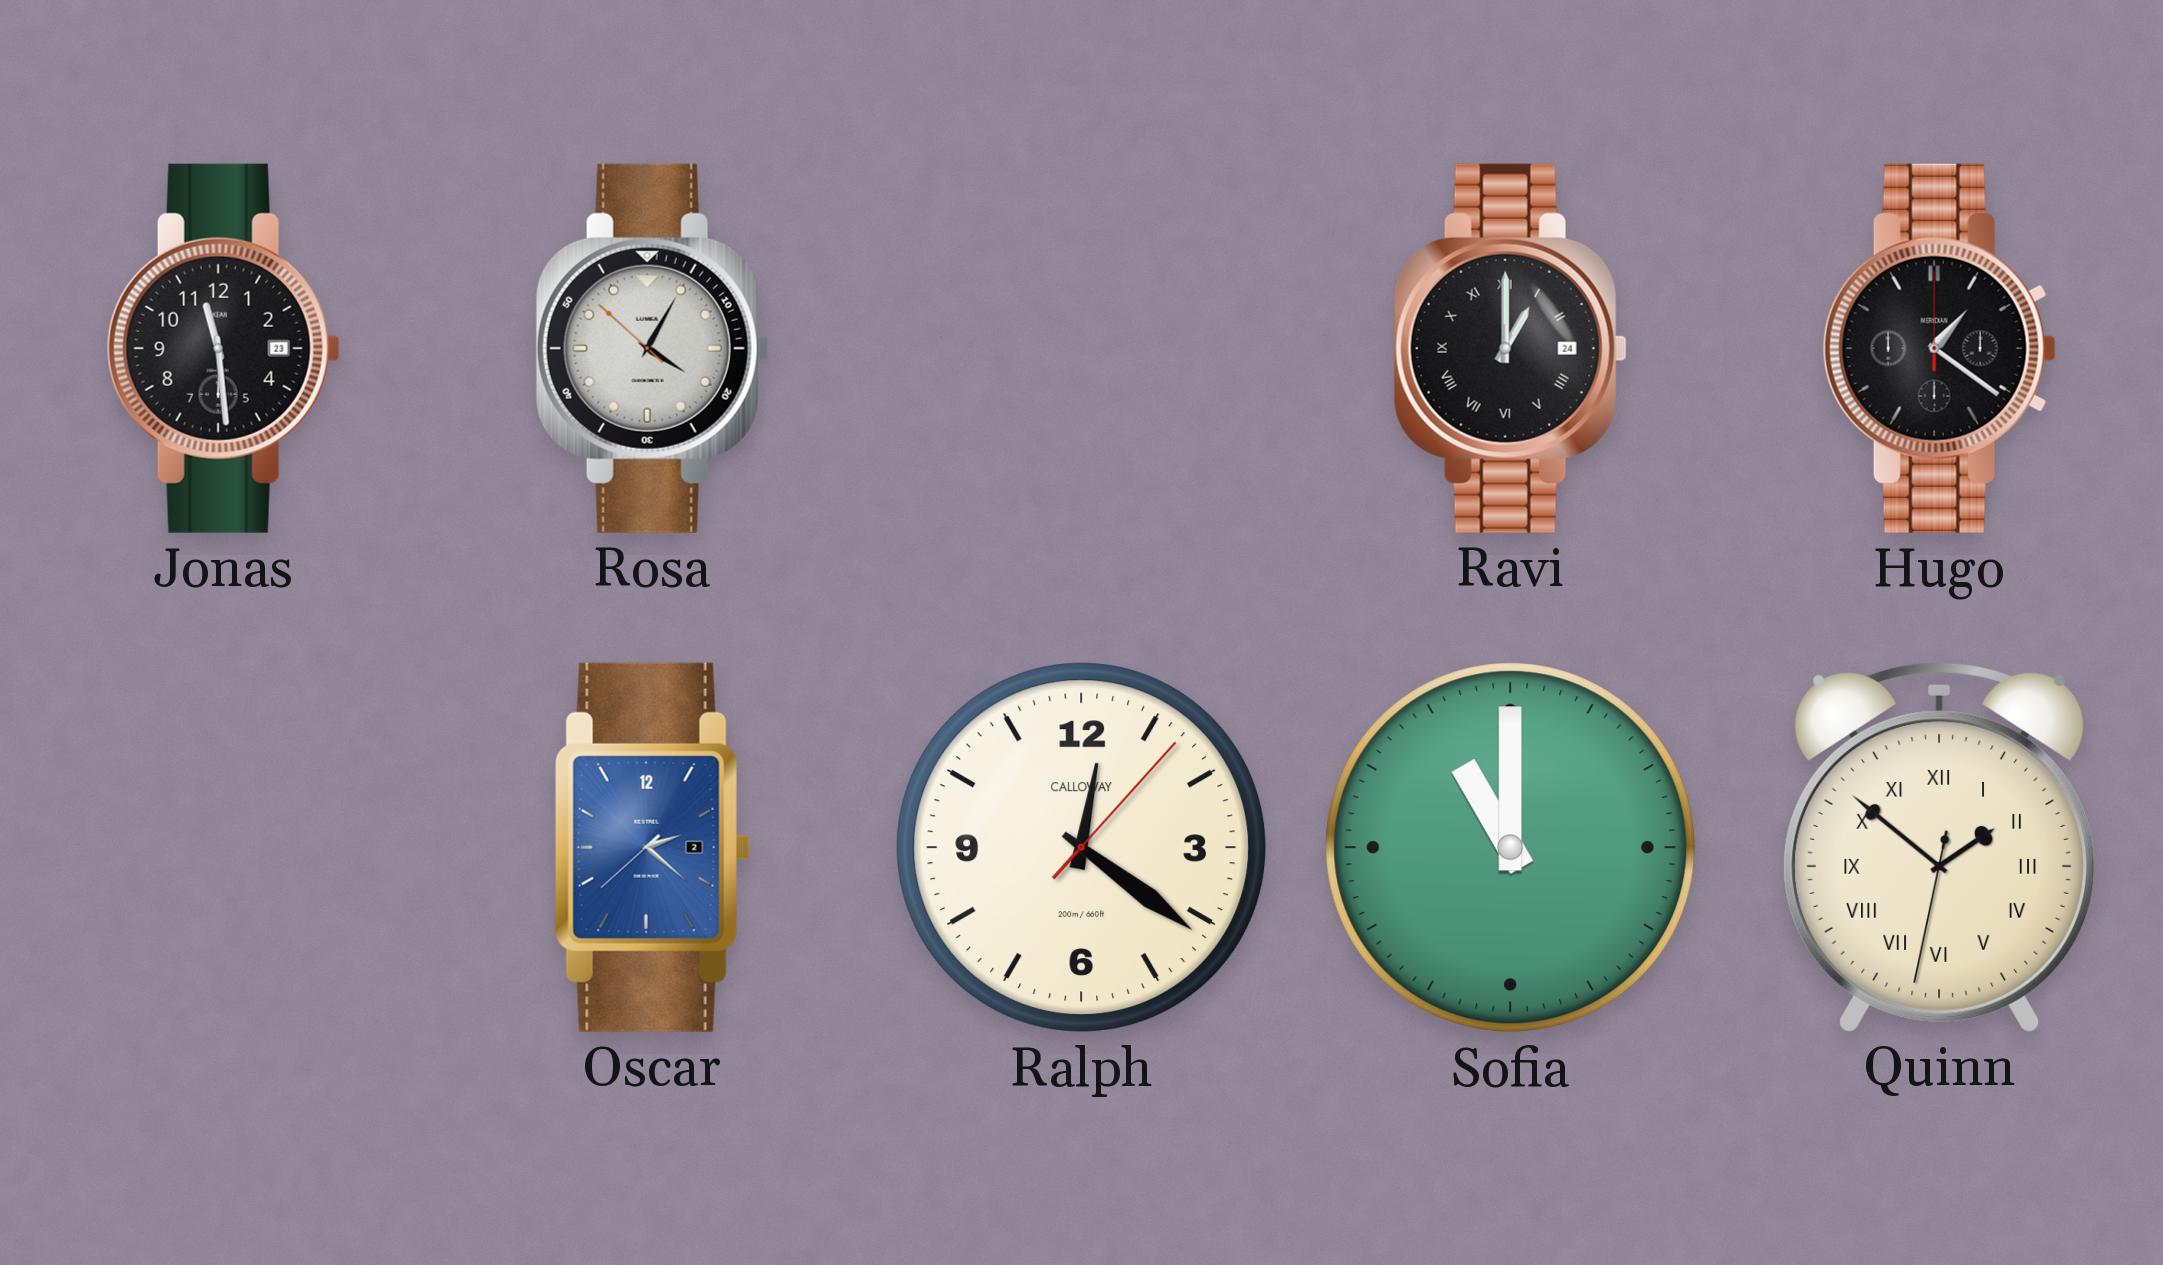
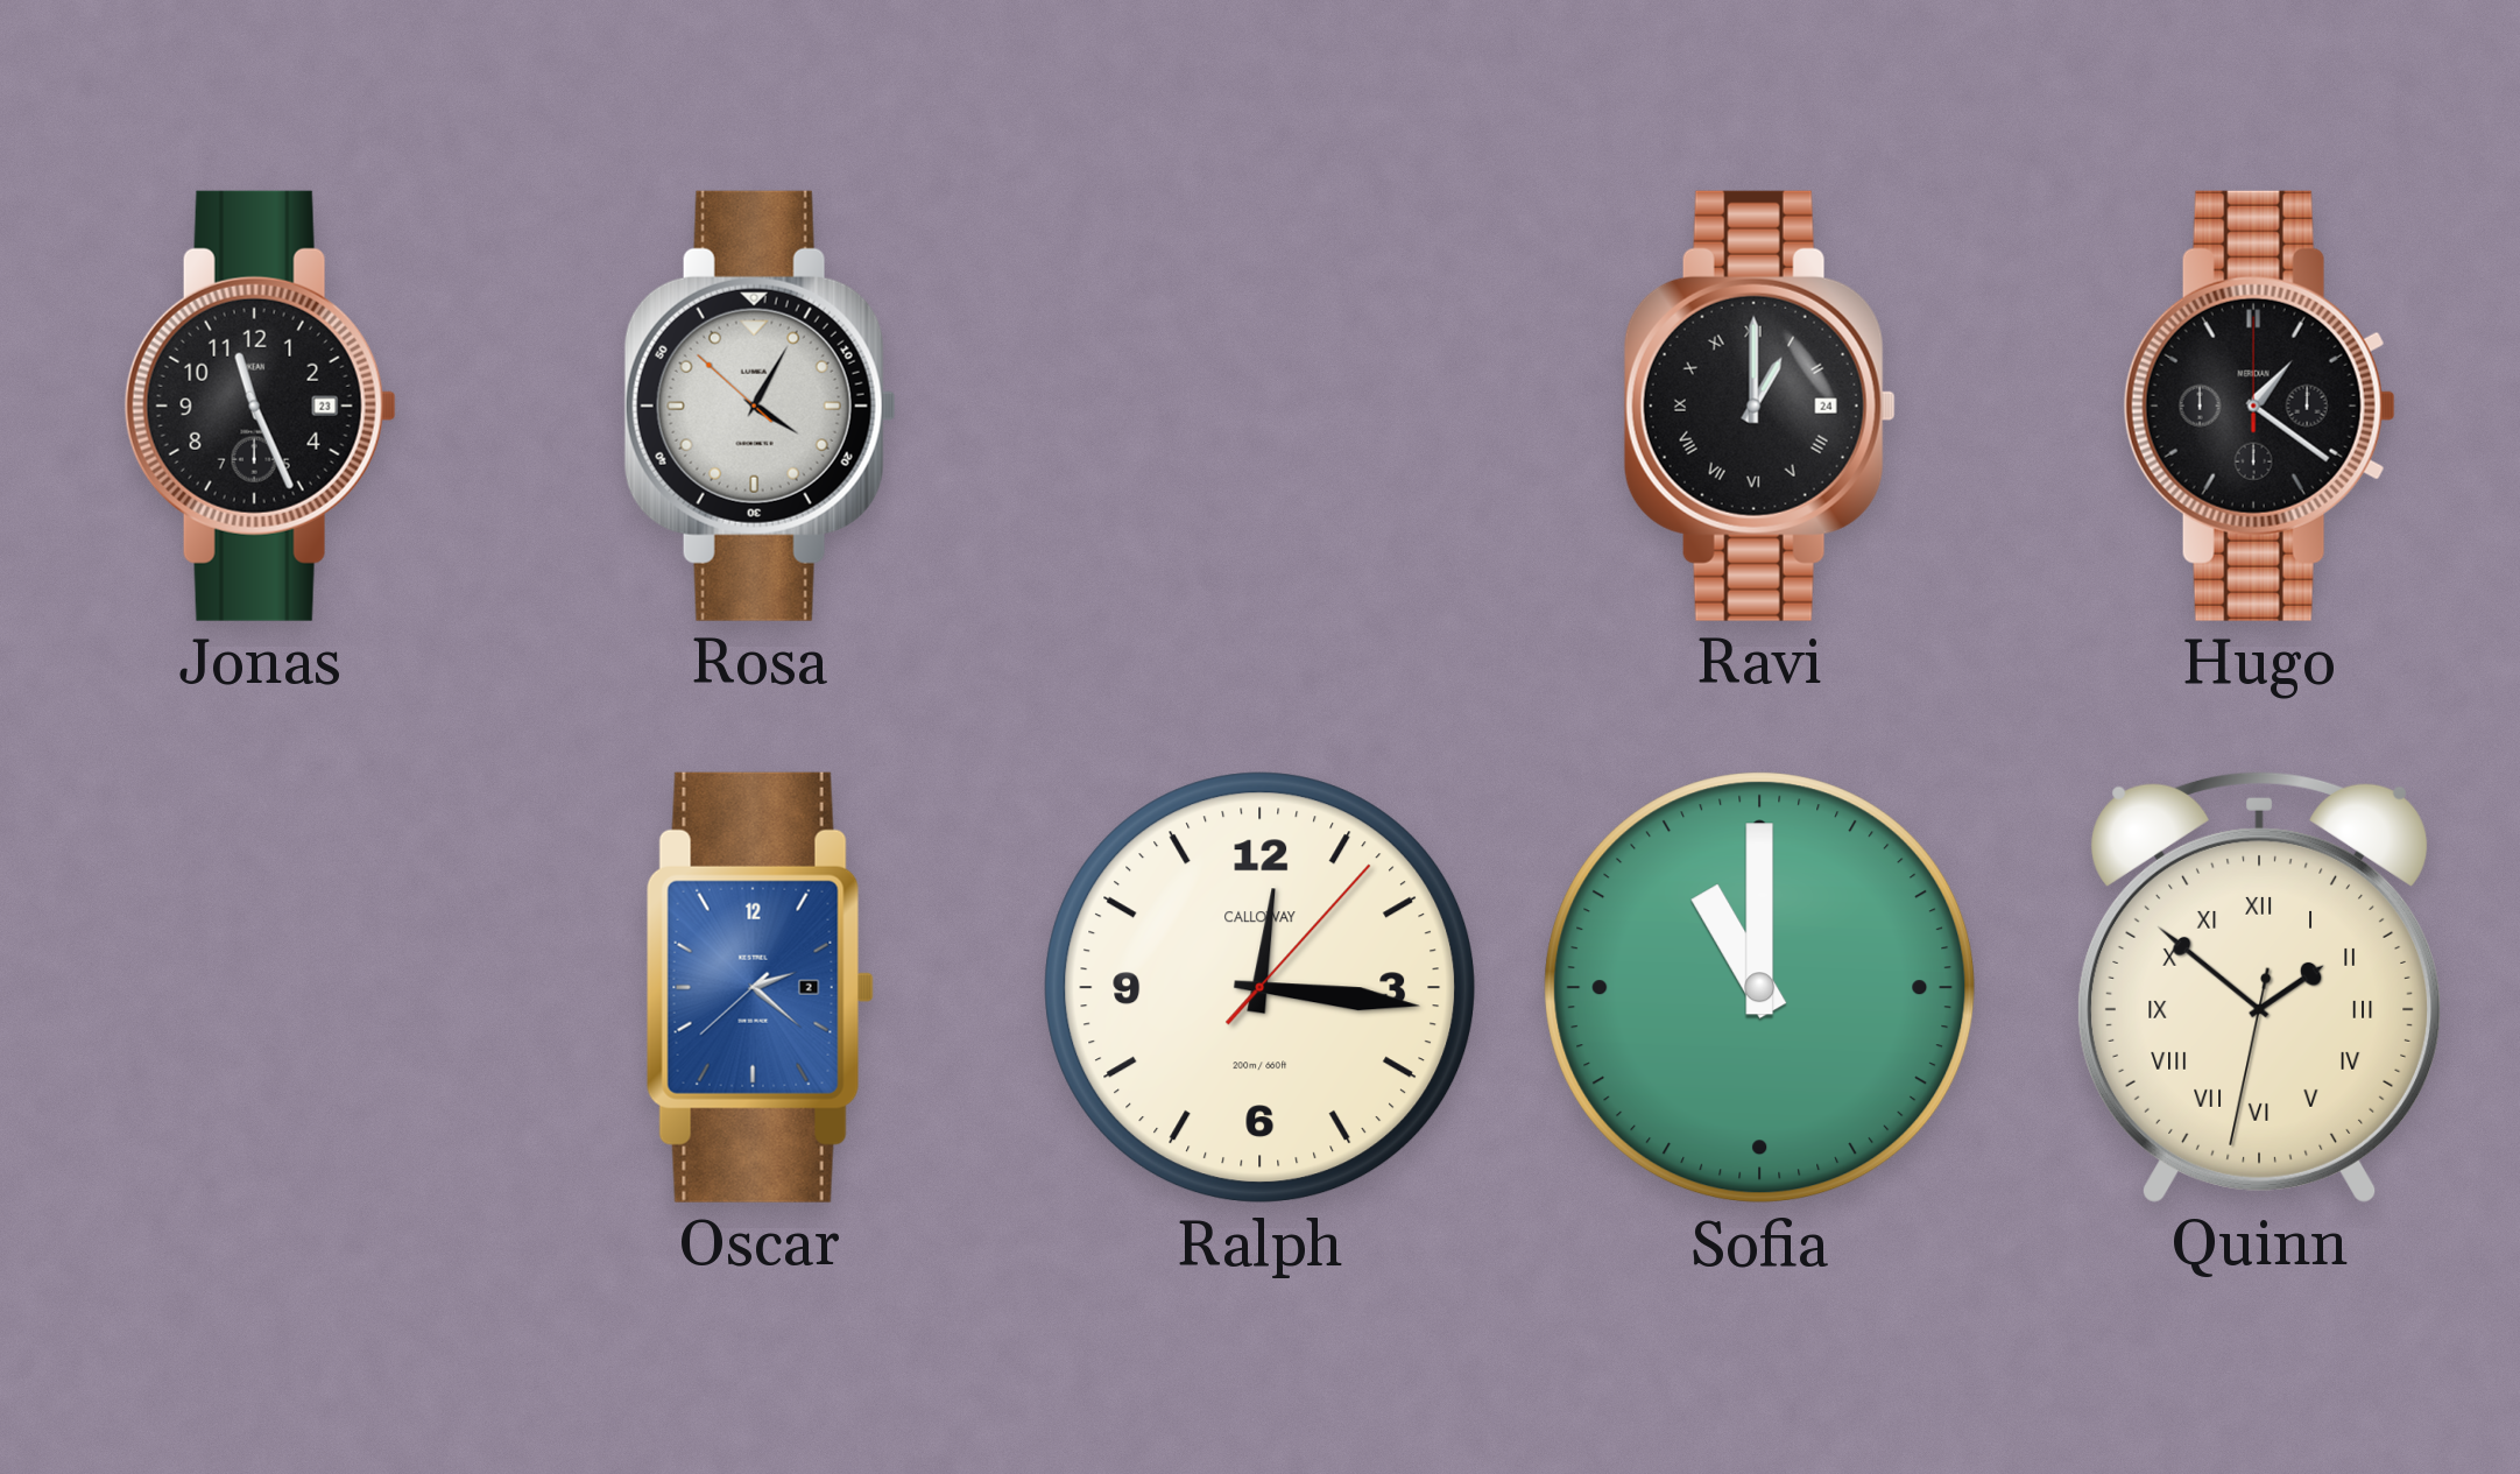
Jonas: 11:29 -> 11:26 (260, 405)
Ralph: 12:21 -> 12:16 (1261, 988)
